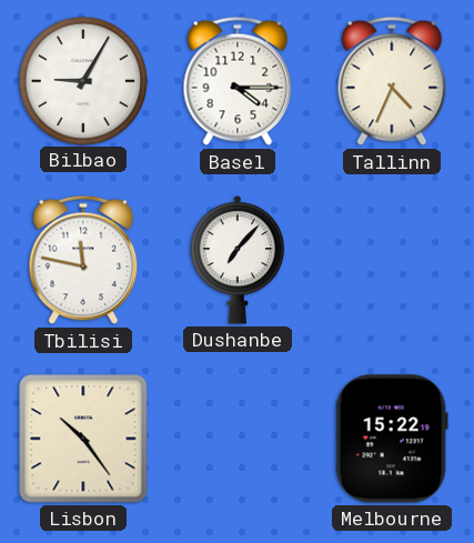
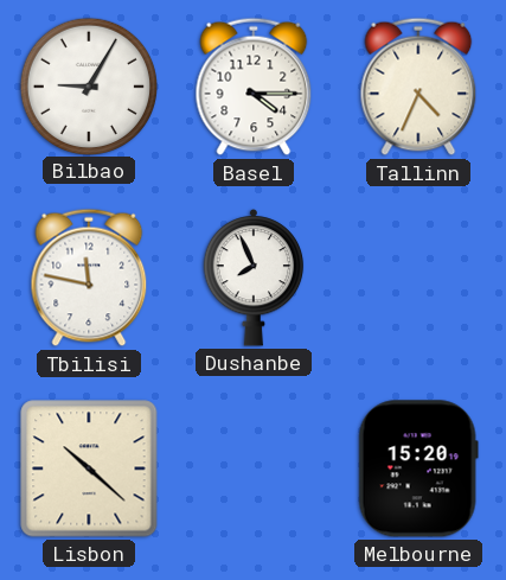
Dushanbe: 7:07 -> 7:56 (254, 279)
Lisbon: 10:24 -> 10:22 (89, 469)
Melbourne: 15:22 -> 15:20 (418, 469)
